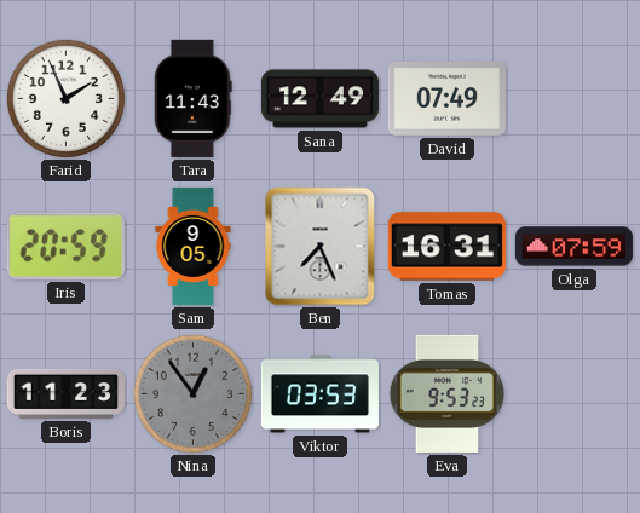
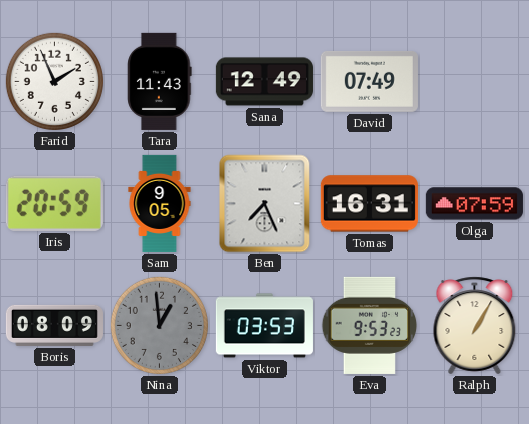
Boris: 11:23 -> 08:09 (54, 325)
Nina: 12:54 -> 12:59 (159, 325)
Ralph: none -> 1:05 (475, 326)
